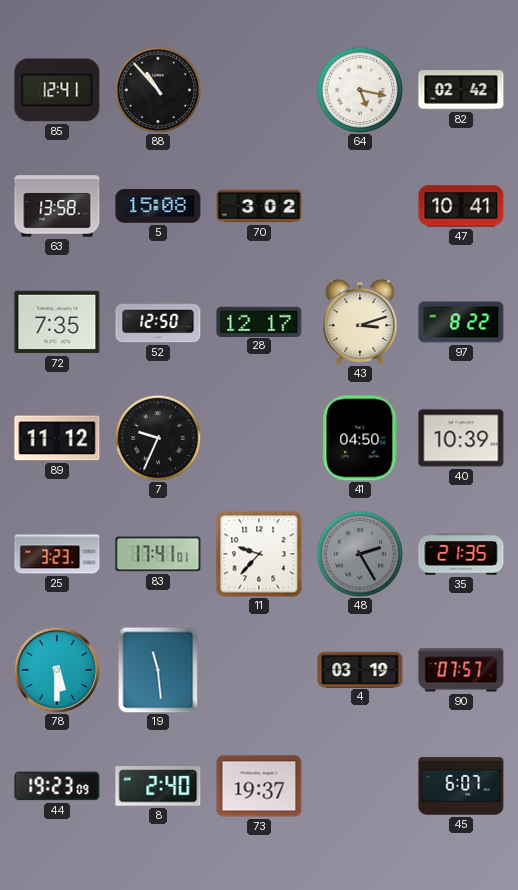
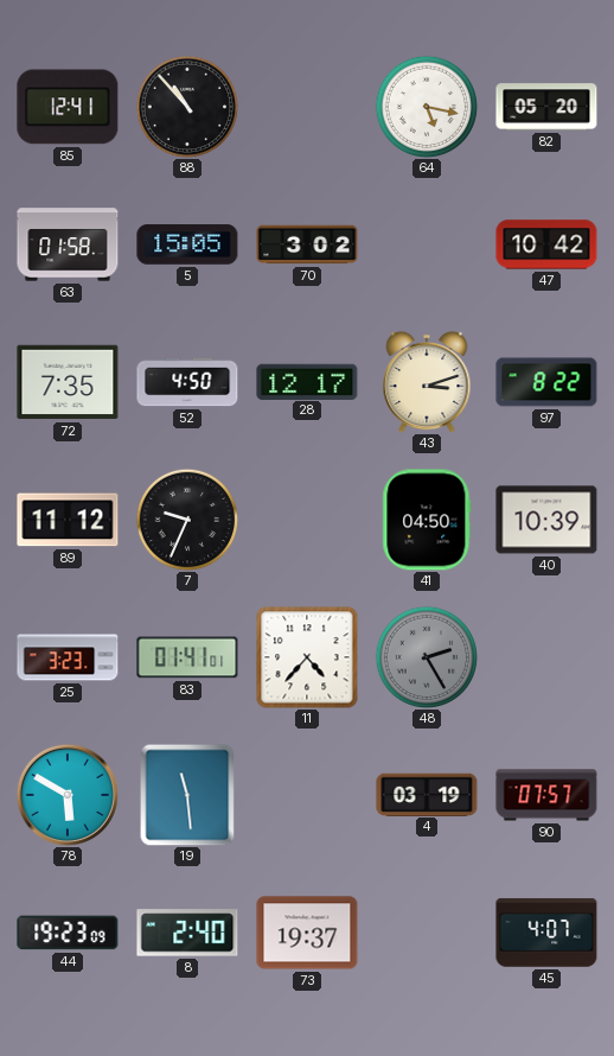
82: 02:42 -> 05:20 (546, 107)
63: 13:58 -> 01:58 (68, 244)
5: 15:08 -> 15:05 (187, 244)
47: 10:41 -> 10:42 (546, 244)
52: 12:50 -> 4:50 (187, 382)
83: 17:41 -> 01:41 (187, 657)
11: 9:37 -> 4:37 (307, 657)
35: 21:35 -> none (461, 554)
78: 5:30 -> 5:50 (68, 795)
45: 6:07 -> 4:07 (546, 933)
